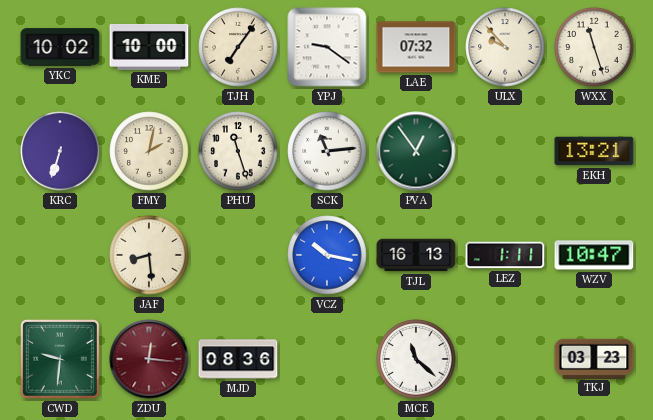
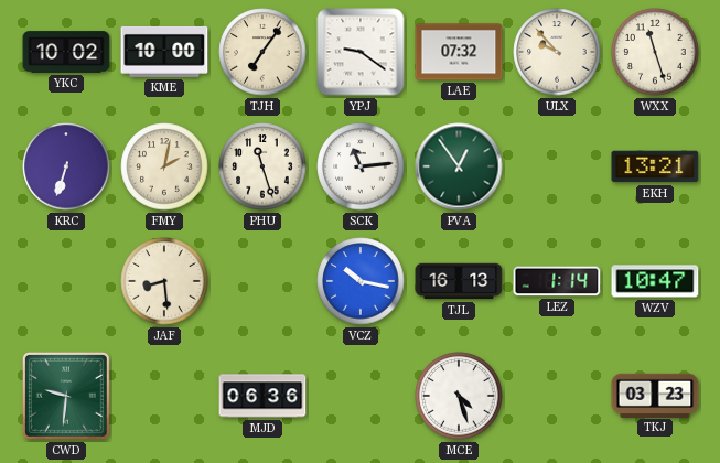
LEZ: 1:11 -> 1:14 (557, 281)
ZDU: 12:16 -> none (149, 359)
MJD: 08:36 -> 06:36 (262, 396)
MCE: 11:22 -> 4:27 (459, 396)
